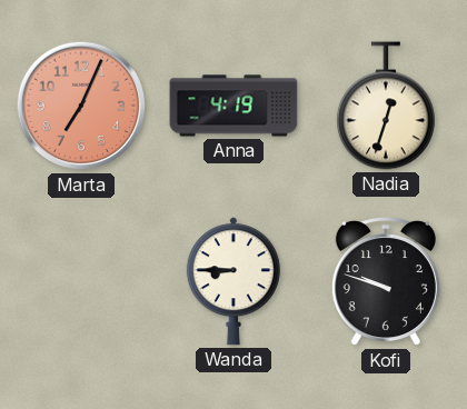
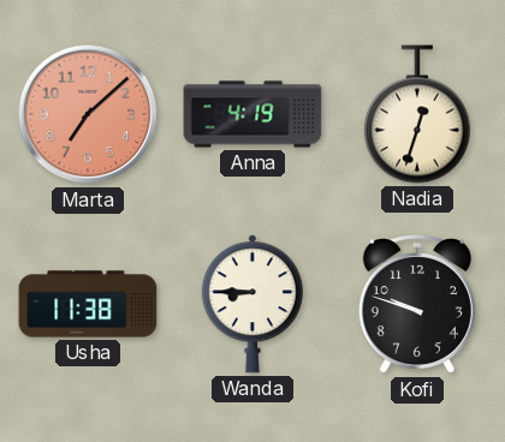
Marta: 7:04 -> 7:08 (88, 114)
Usha: none -> 11:38 (88, 304)
